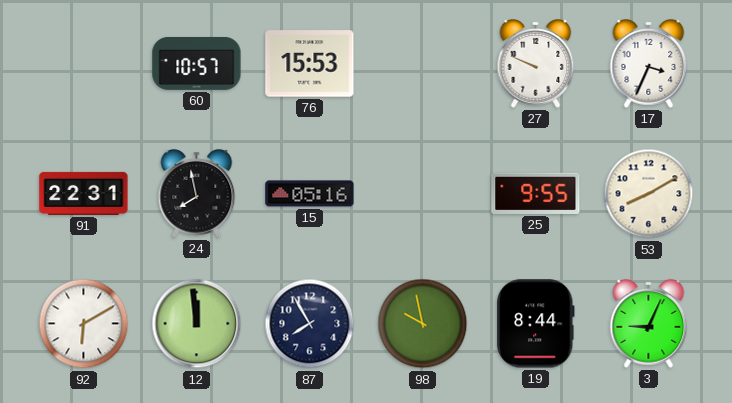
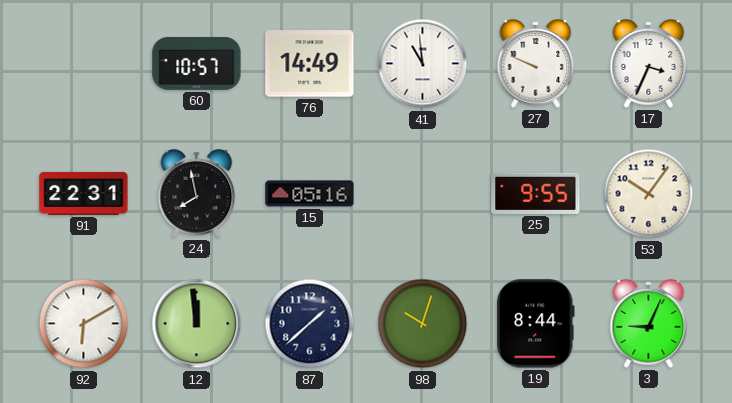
76: 15:53 -> 14:49 (310, 64)
41: none -> 10:59 (423, 64)
53: 8:10 -> 10:06 (649, 194)
87: 7:55 -> 1:38 (310, 324)
98: 9:58 -> 10:03 (423, 324)
